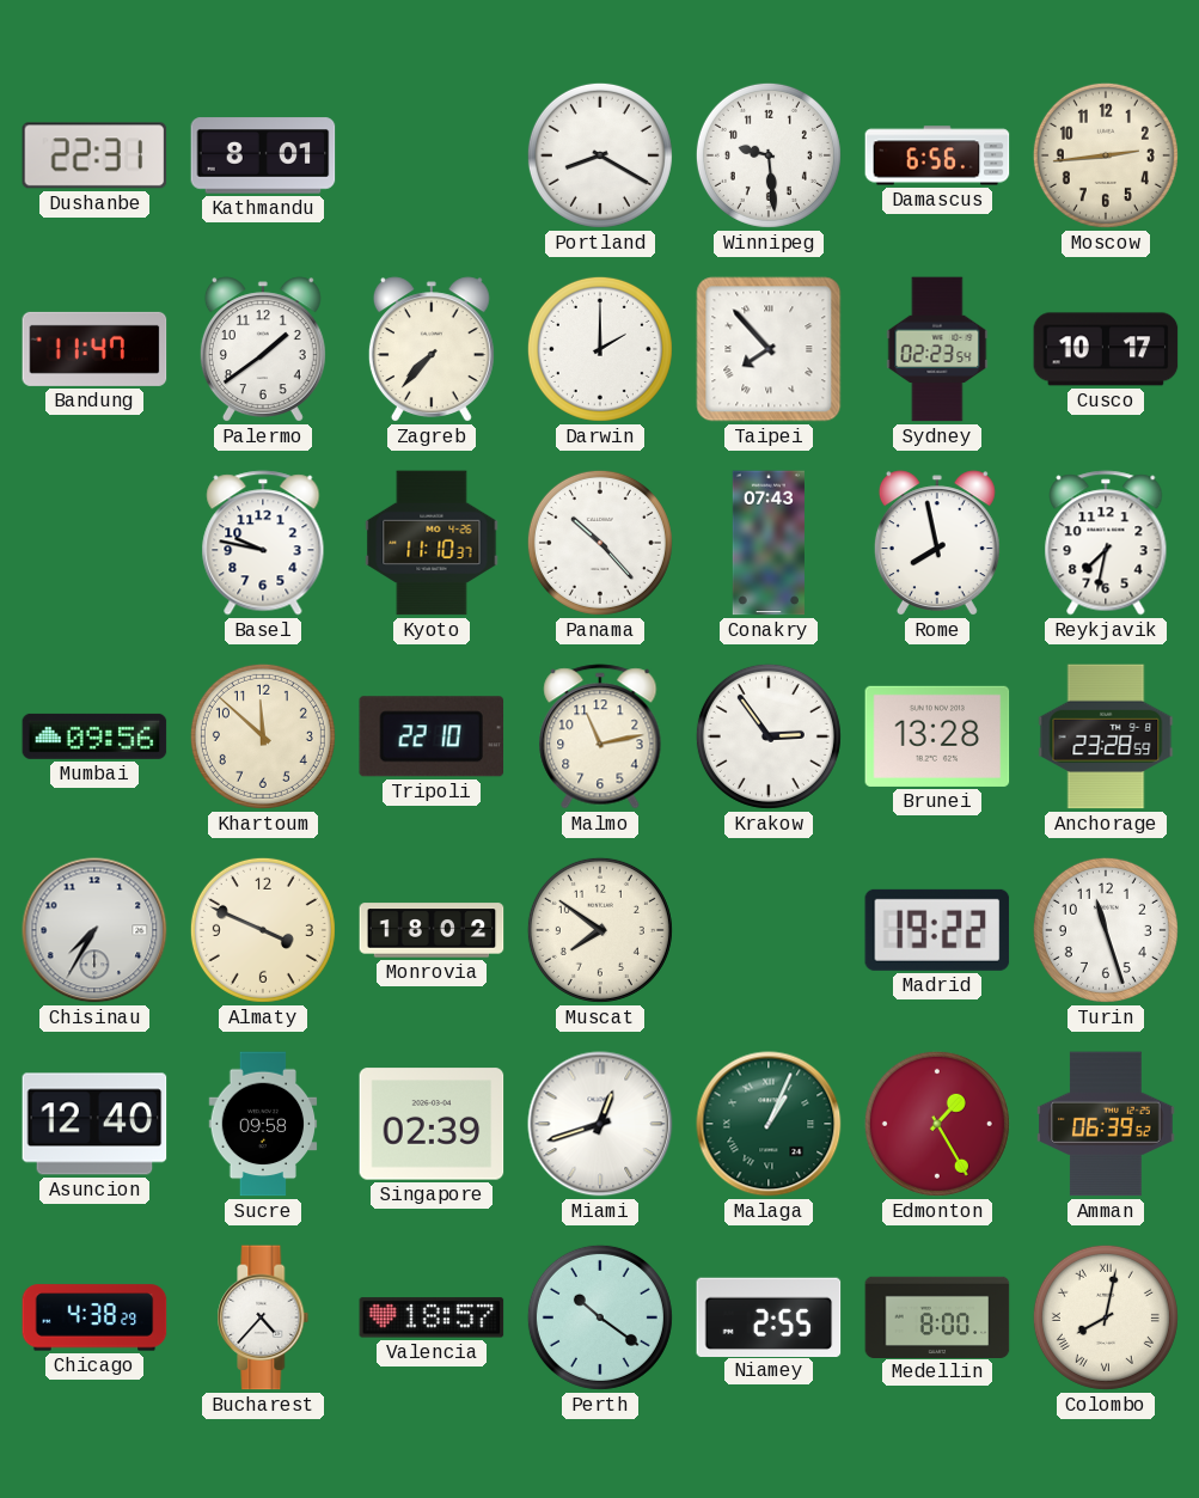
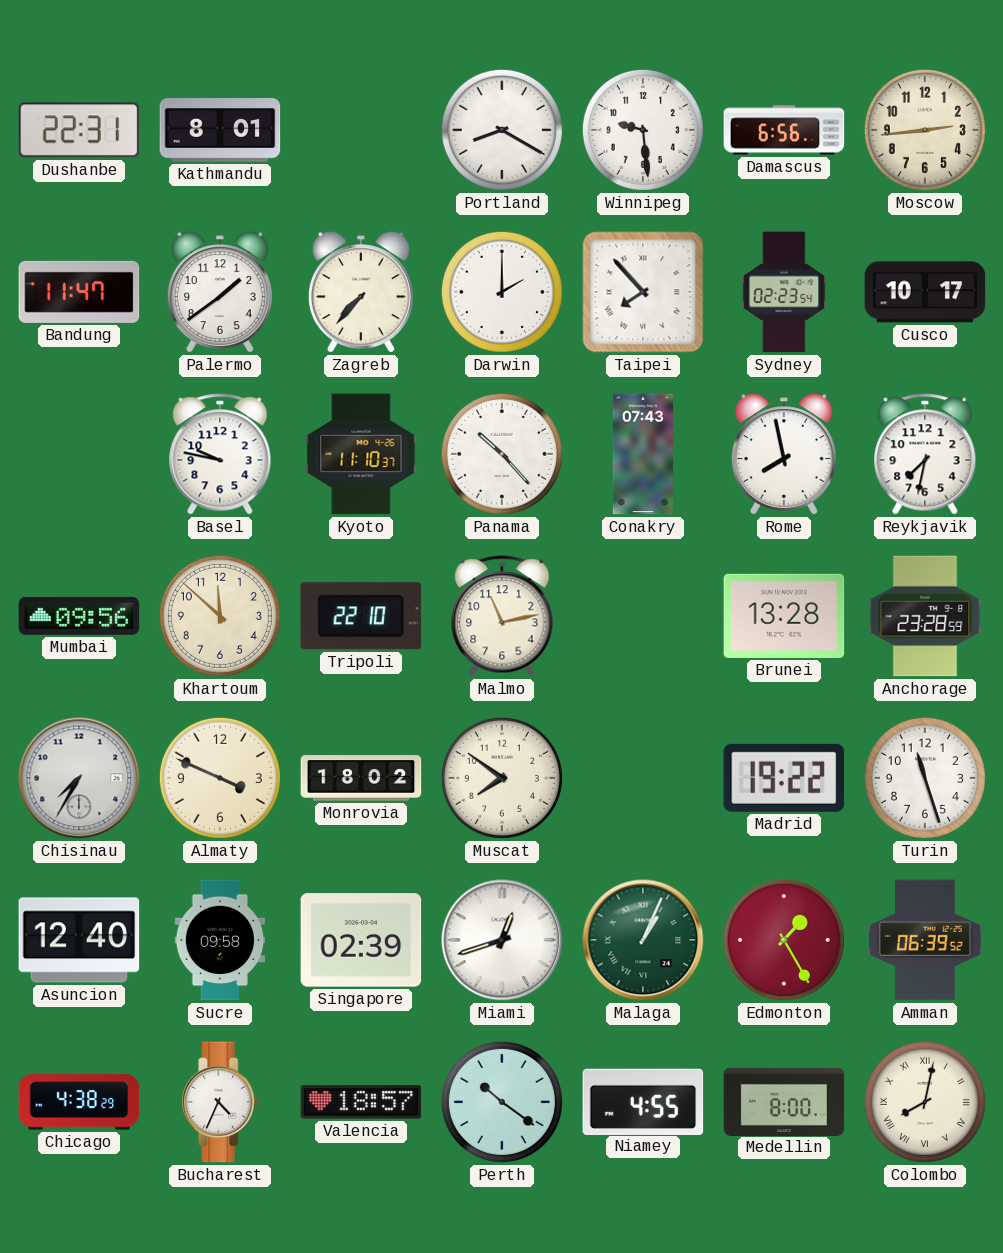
Krakow: 2:54 -> none (769, 736)
Bucharest: 4:37 -> 4:34 (220, 1102)
Niamey: 2:55 -> 4:55 (643, 1101)
